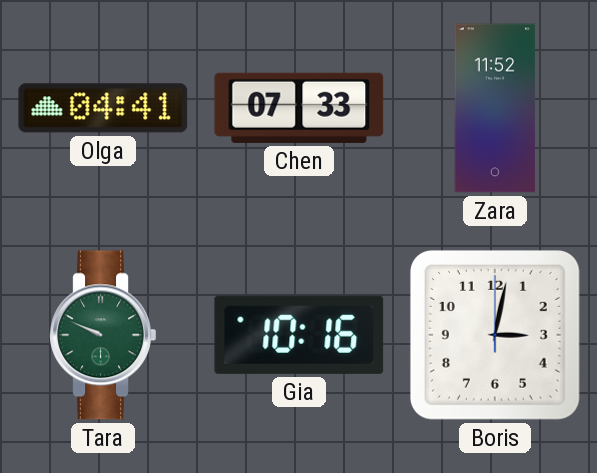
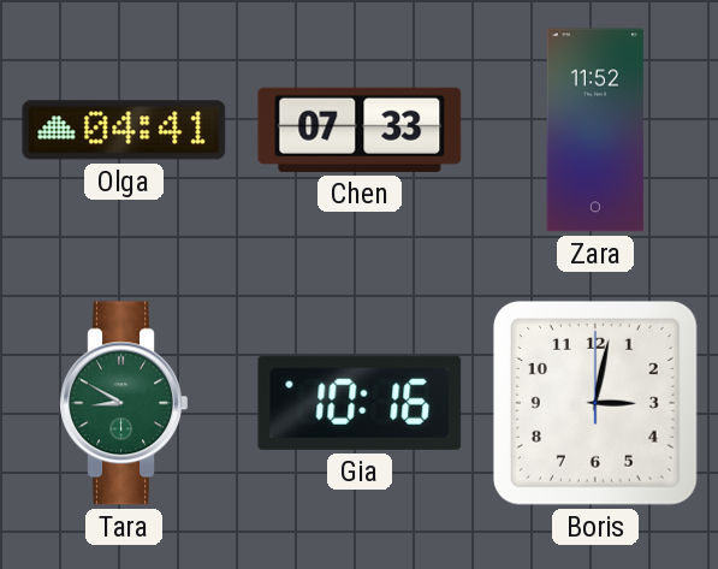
Tara: 9:49 -> 8:50 (124, 403)
